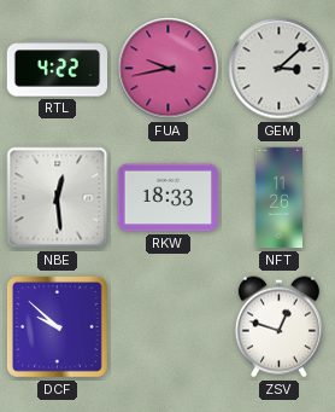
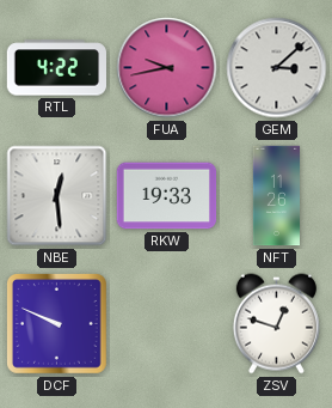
RKW: 18:33 -> 19:33 (167, 196)
DCF: 9:52 -> 9:49 (56, 323)
